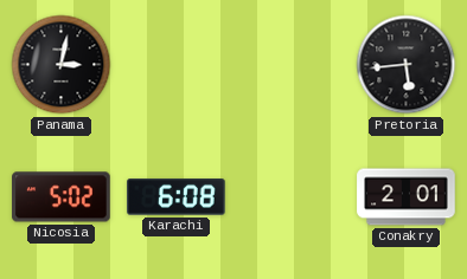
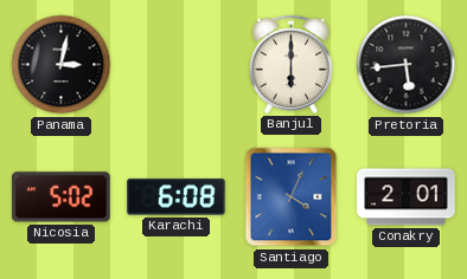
Banjul: none -> 6:00 (292, 64)
Santiago: none -> 4:04 (292, 197)
